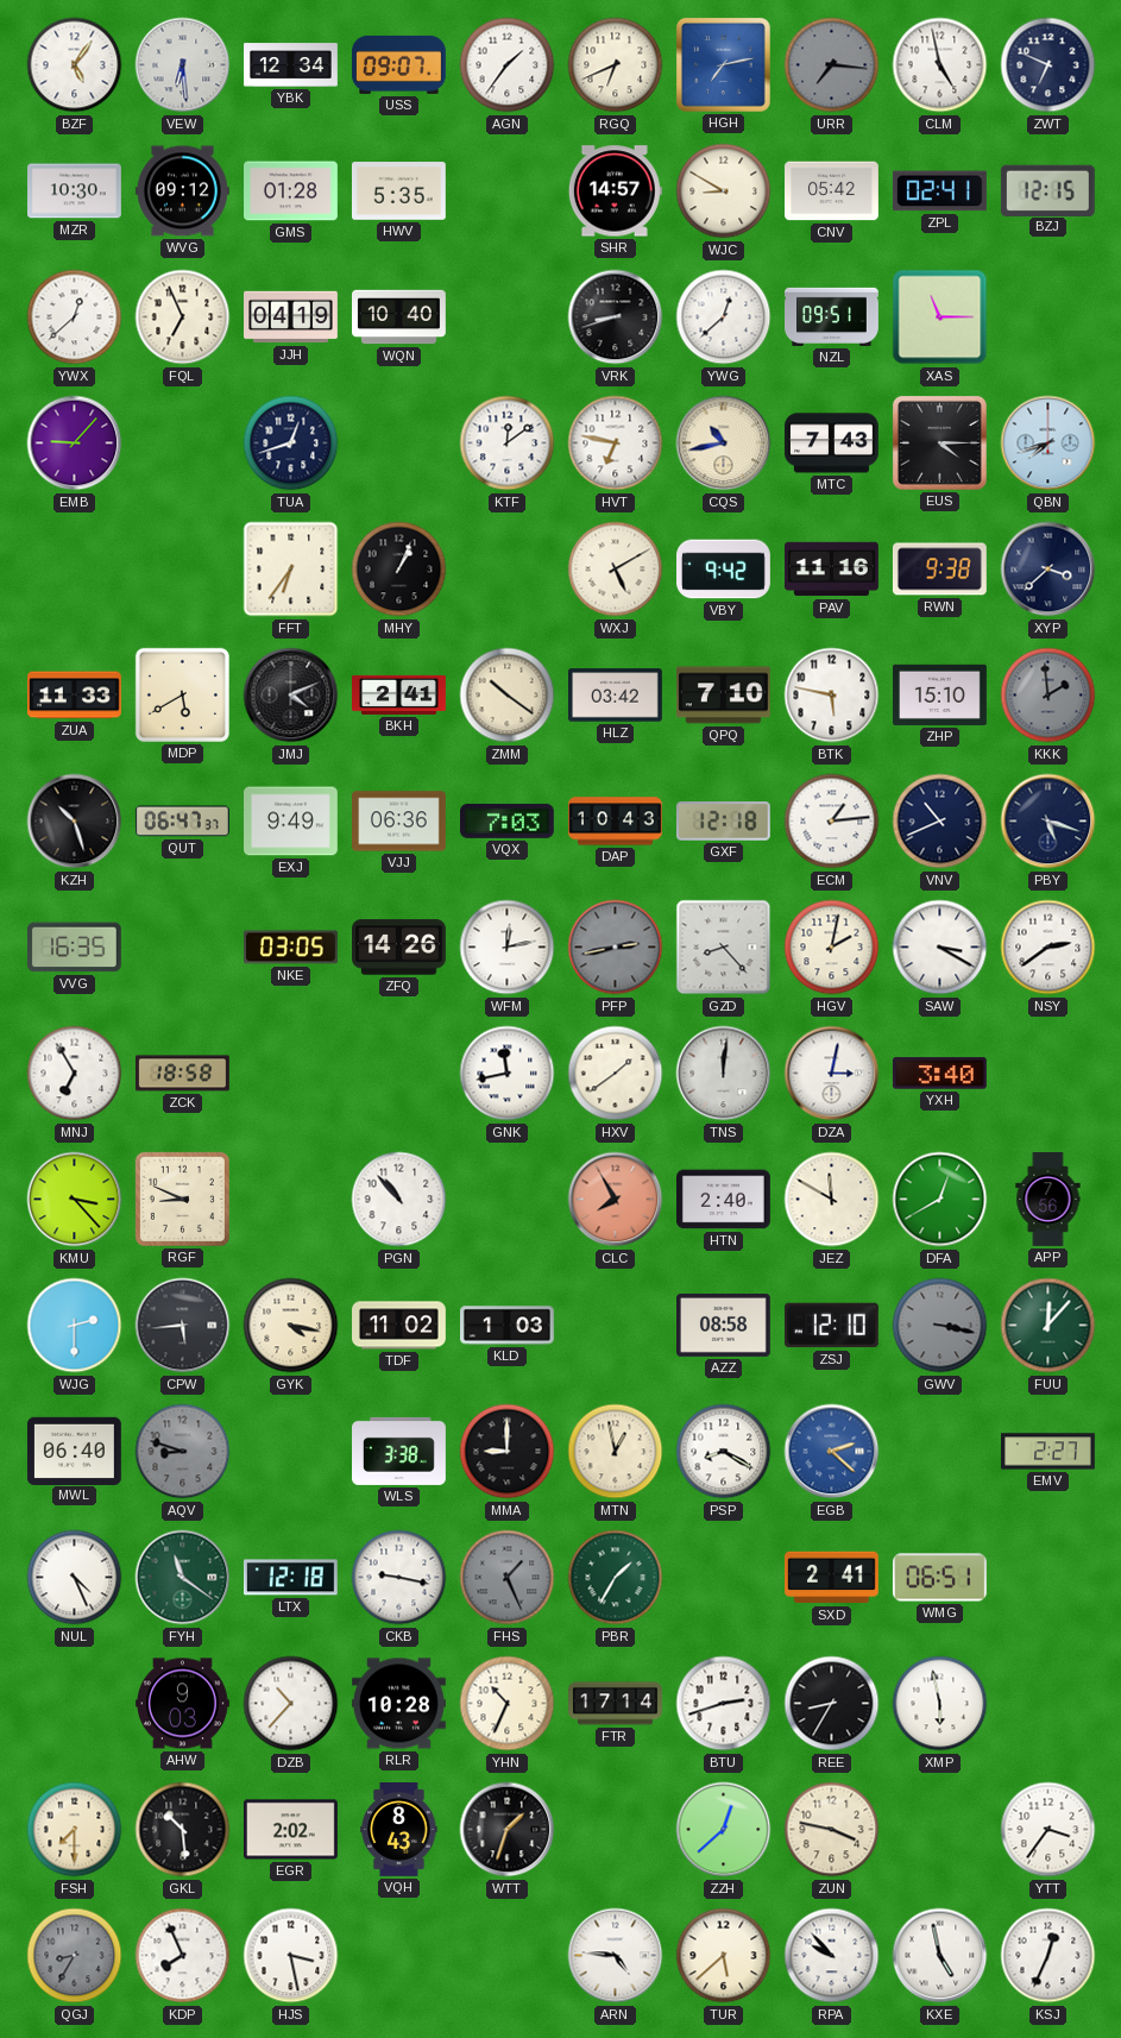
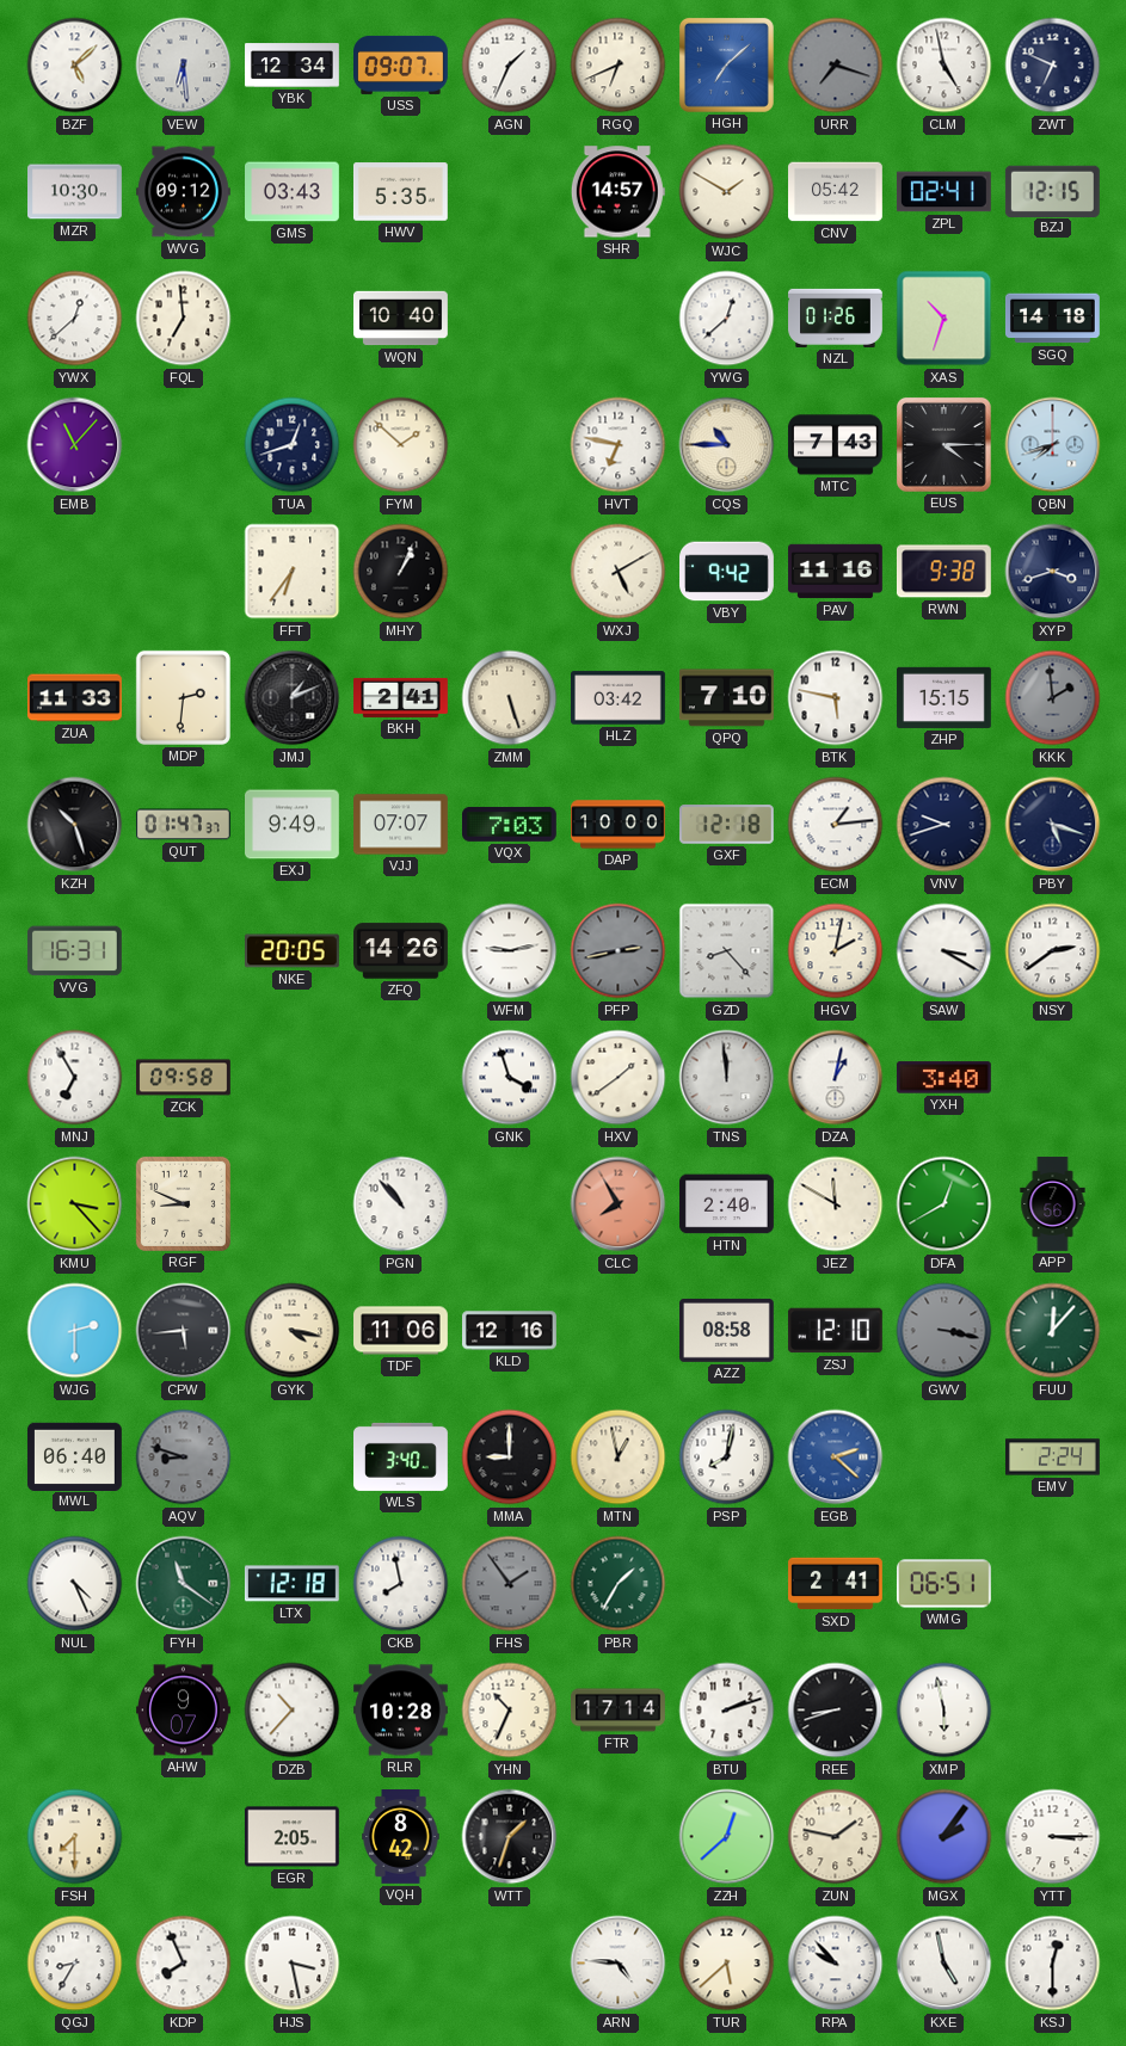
BZF: 5:06 -> 5:08 (75, 66)
AGN: 1:36 -> 1:34 (510, 66)
HGH: 7:13 -> 7:08 (726, 64)
URR: 7:16 -> 7:18 (836, 66)
GMS: 01:28 -> 03:43 (293, 192)
WJC: 8:50 -> 1:50 (727, 192)
FQL: 6:56 -> 6:59 (184, 319)
JJH: 04:19 -> none (291, 317)
VRK: 8:42 -> none (616, 317)
NZL: 09:51 -> 01:26 (836, 318)
XAS: 11:15 -> 10:33 (945, 319)
SGQ: none -> 14:18 (1052, 319)
EMB: 9:07 -> 11:07 (75, 445)
FYM: none -> 1:52 (401, 445)
KTF: 12:09 -> none (508, 444)
CQS: 10:43 -> 10:45 (727, 445)
XYP: 3:38 -> 3:42 (1053, 572)
MDP: 5:40 -> 2:31 (183, 697)
JMJ: 4:11 -> 1:11 (293, 698)
ZMM: 10:21 -> 5:27 (510, 698)
ZHP: 15:10 -> 15:15 (945, 697)
QUT: 06:47 -> 01:47 (183, 825)
VJJ: 06:36 -> 07:07 (401, 825)
DAP: 10:43 -> 10:00 (619, 825)
VNV: 10:41 -> 9:42 (945, 825)
VVG: 16:35 -> 16:31 (74, 951)
NKE: 03:05 -> 20:05 (293, 951)
WFM: 12:13 -> 9:13 (510, 951)
ZCK: 18:58 -> 09:58 (184, 1078)
GNK: 11:43 -> 3:57 (510, 1078)
TNS: 12:01 -> 11:59 (727, 1078)
DZA: 3:02 -> 1:02 (836, 1078)
TDF: 11:02 -> 11:06 (401, 1331)
KLD: 1:03 -> 12:16 (510, 1331)
WLS: 3:38 -> 3:40 (401, 1456)
PSP: 8:20 -> 8:02 (727, 1458)
EMV: 2:27 -> 2:24 (1053, 1458)
CKB: 9:17 -> 7:58 (401, 1584)
FHS: 1:26 -> 1:54 (510, 1584)
AHW: 9:03 -> 9:07 (184, 1711)
BTU: 2:42 -> 2:12 (727, 1711)
REE: 8:35 -> 8:42 (836, 1711)
GKL: 10:29 -> none (183, 1830)
EGR: 2:02 -> 2:05 (291, 1837)
VQH: 8:43 -> 8:42 (401, 1837)
ZUN: 3:47 -> 1:47 (836, 1837)
MGX: none -> 2:06 (945, 1837)
YTT: 3:36 -> 3:15 (1053, 1837)
QGJ dial: grey -> white (75, 1964)
KSJ: 12:34 -> 12:30 (1053, 1964)
